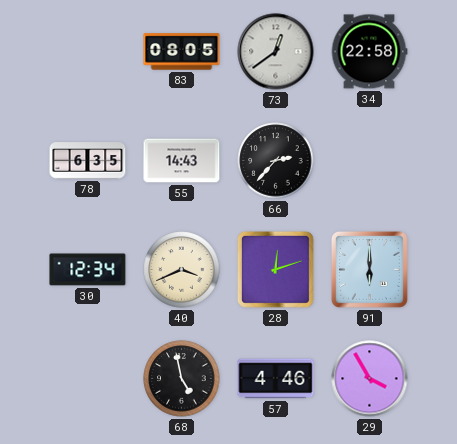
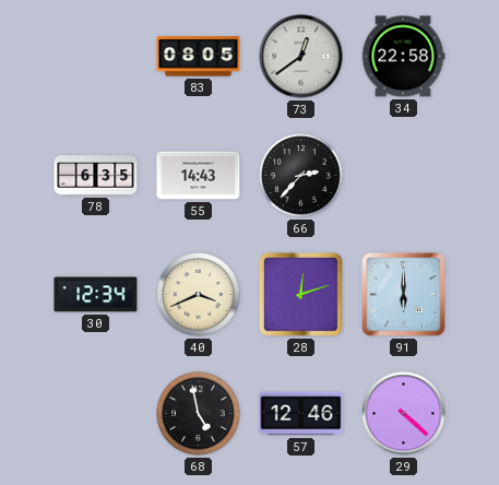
57: 4:46 -> 12:46 (301, 414)
29: 3:55 -> 4:22 (404, 414)
